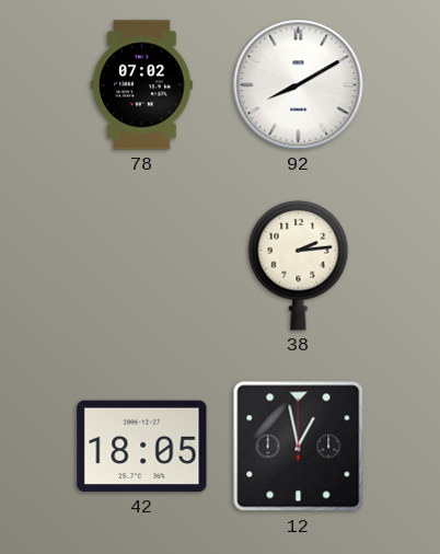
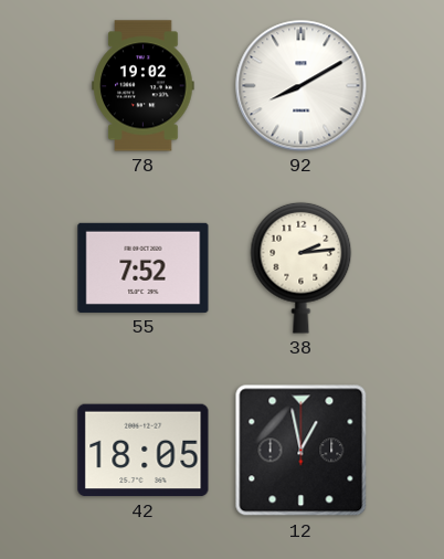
78: 07:02 -> 19:02 (144, 86)
55: none -> 7:52 (144, 267)
